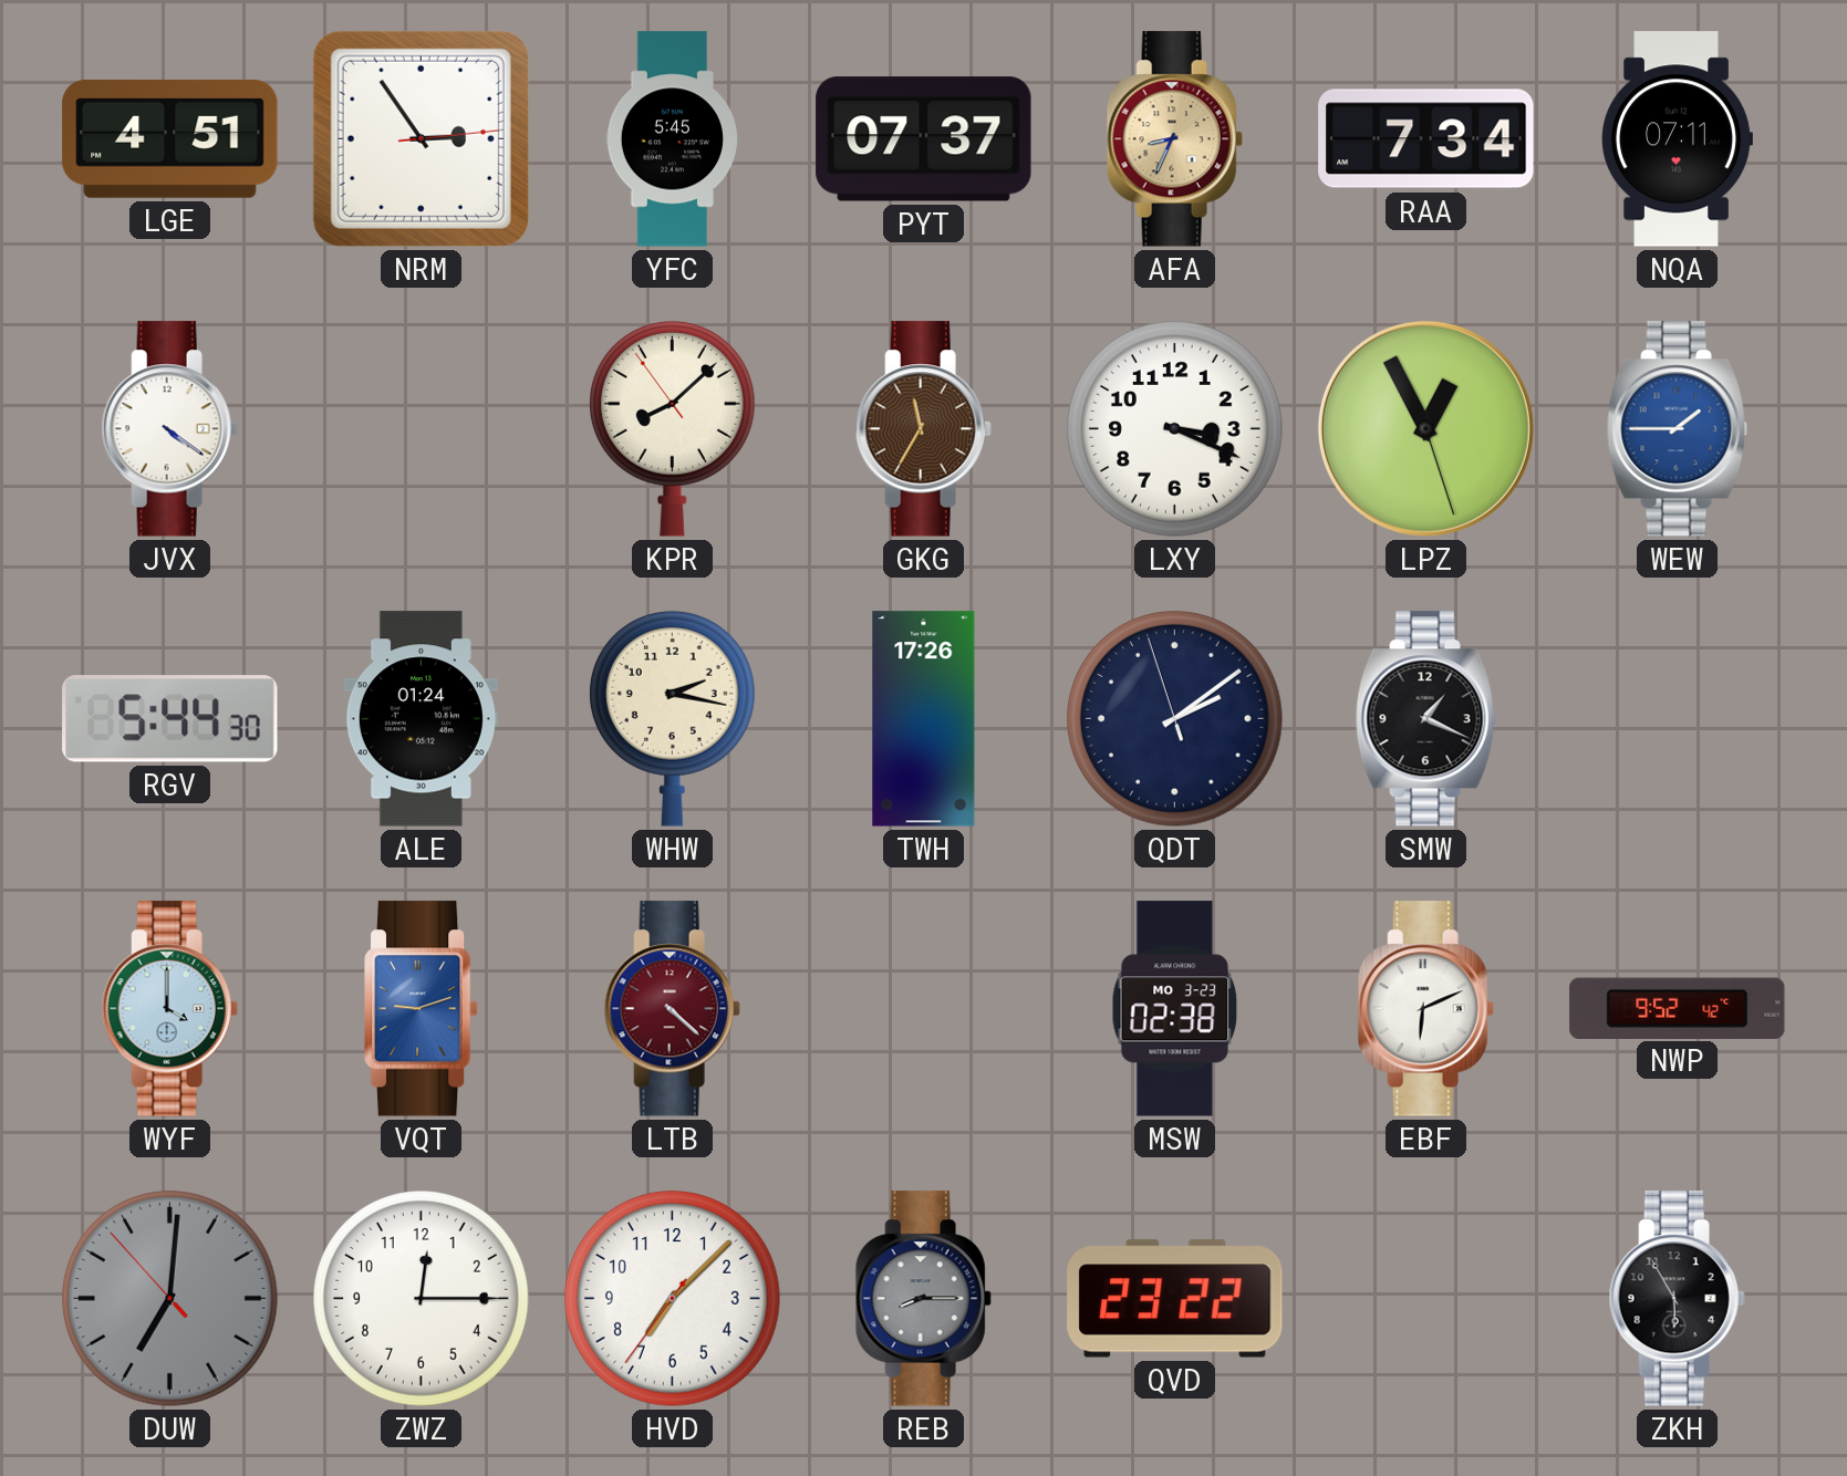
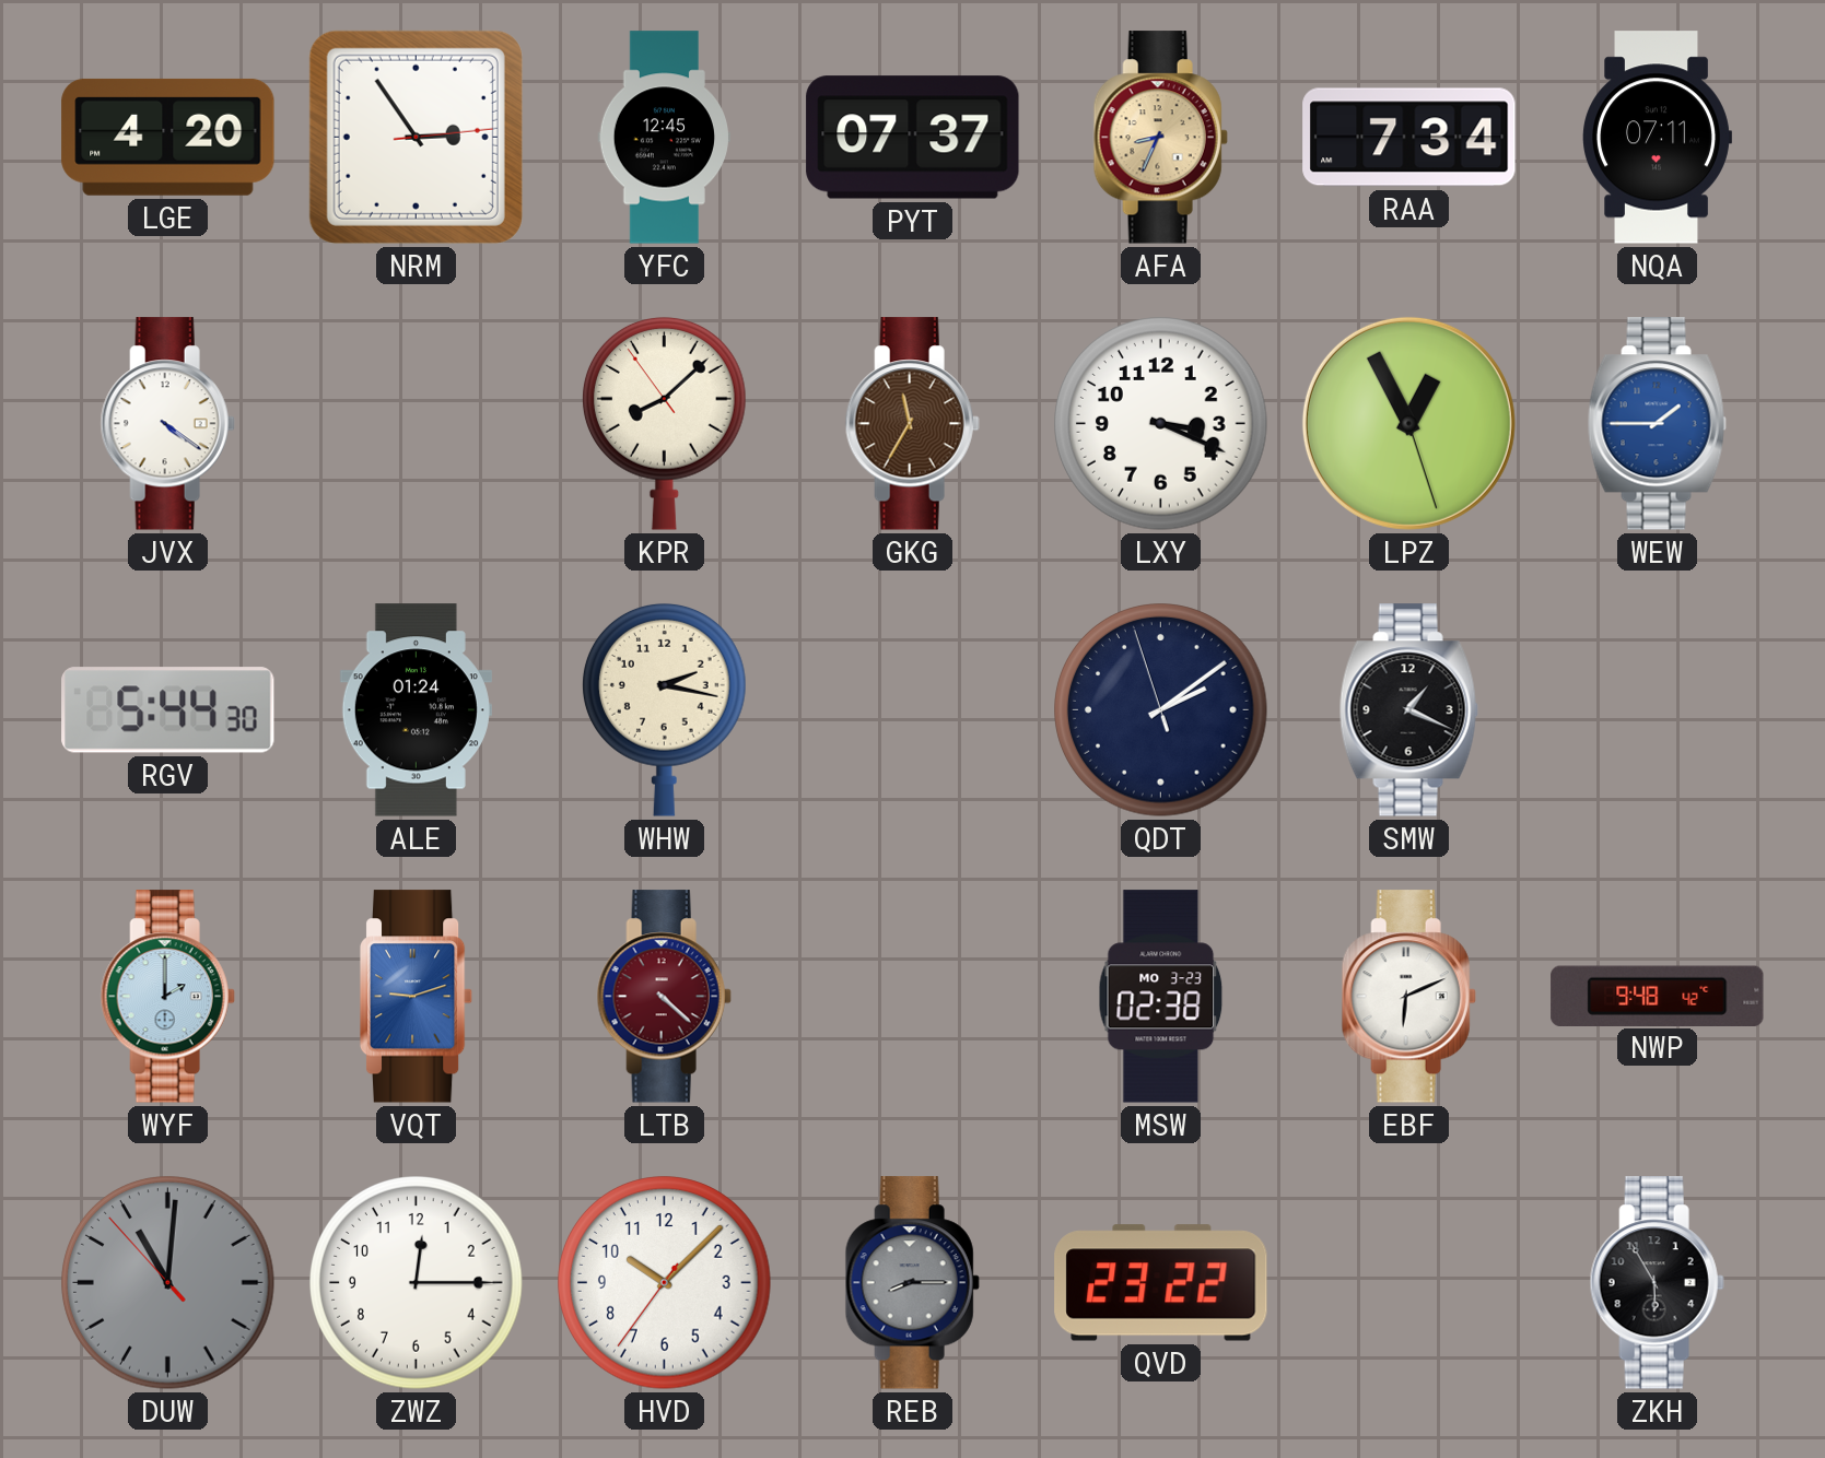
LGE: 4:51 -> 4:20 (168, 137)
YFC: 5:45 -> 12:45 (664, 138)
TWH: 17:26 -> none (924, 719)
WYF: 4:00 -> 2:00 (167, 997)
NWP: 9:52 -> 9:48 (1658, 996)
DUW: 7:00 -> 11:00 (168, 1283)
HVD: 7:07 -> 10:07 (665, 1283)
